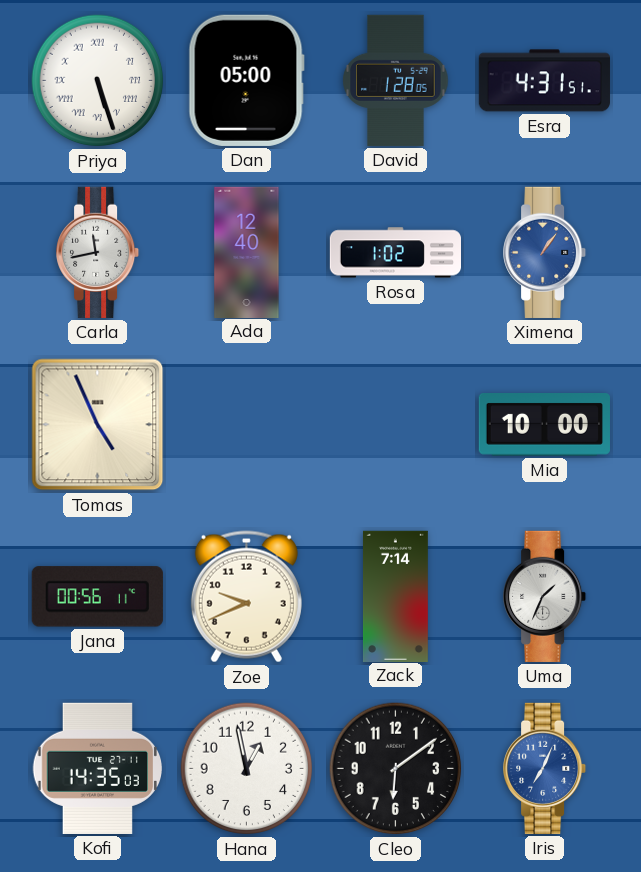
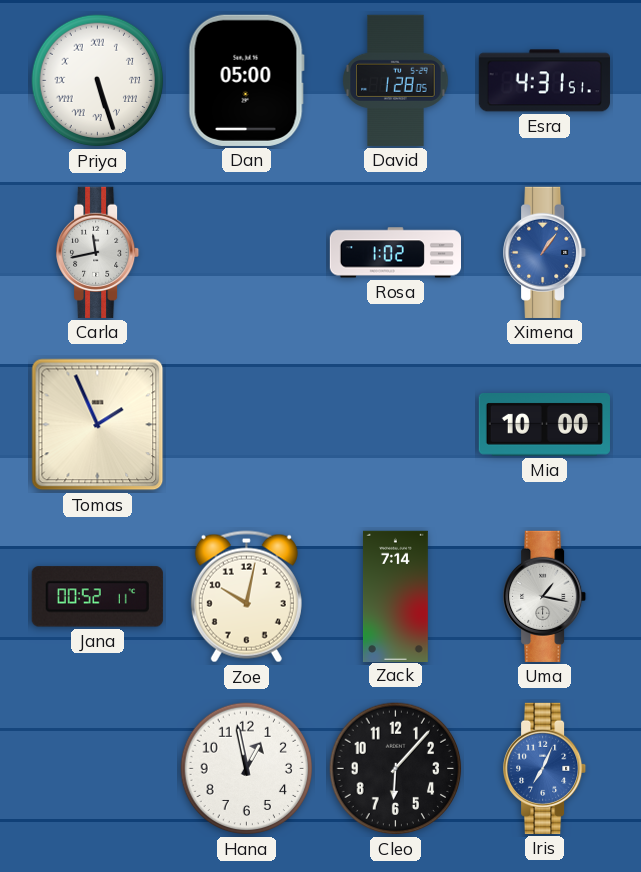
Ada: 12:40 -> none (247, 252)
Tomas: 4:56 -> 1:56 (98, 425)
Jana: 00:56 -> 00:52 (97, 597)
Zoe: 9:41 -> 10:02 (246, 597)
Uma: 1:34 -> 1:17 (545, 596)
Kofi: 14:35 -> none (97, 768)
Cleo: 6:09 -> 6:07 (396, 769)
